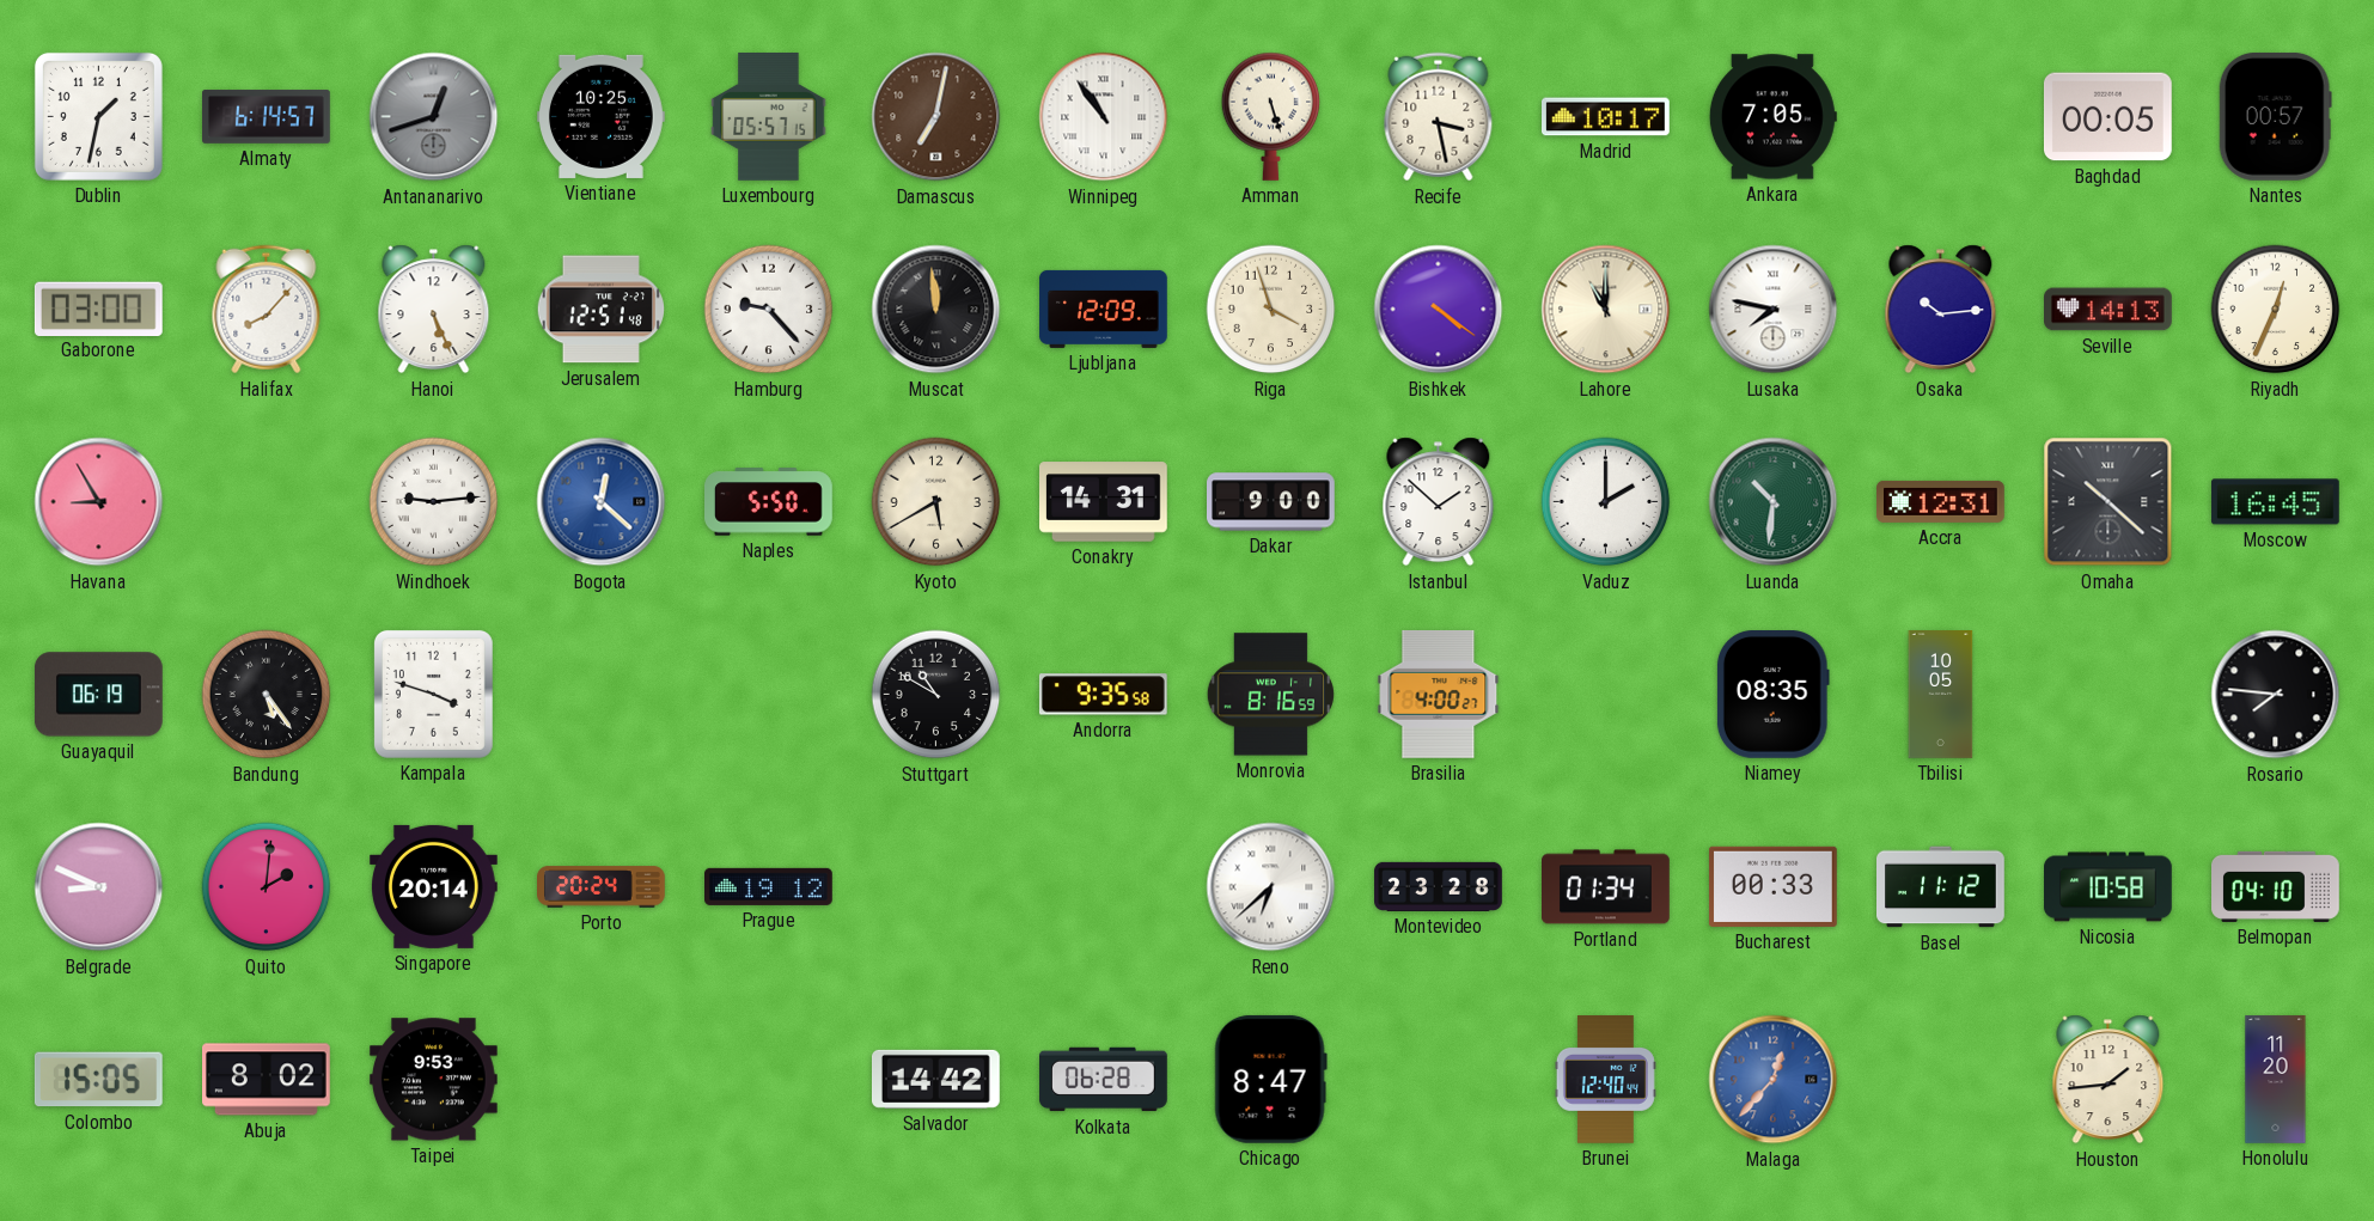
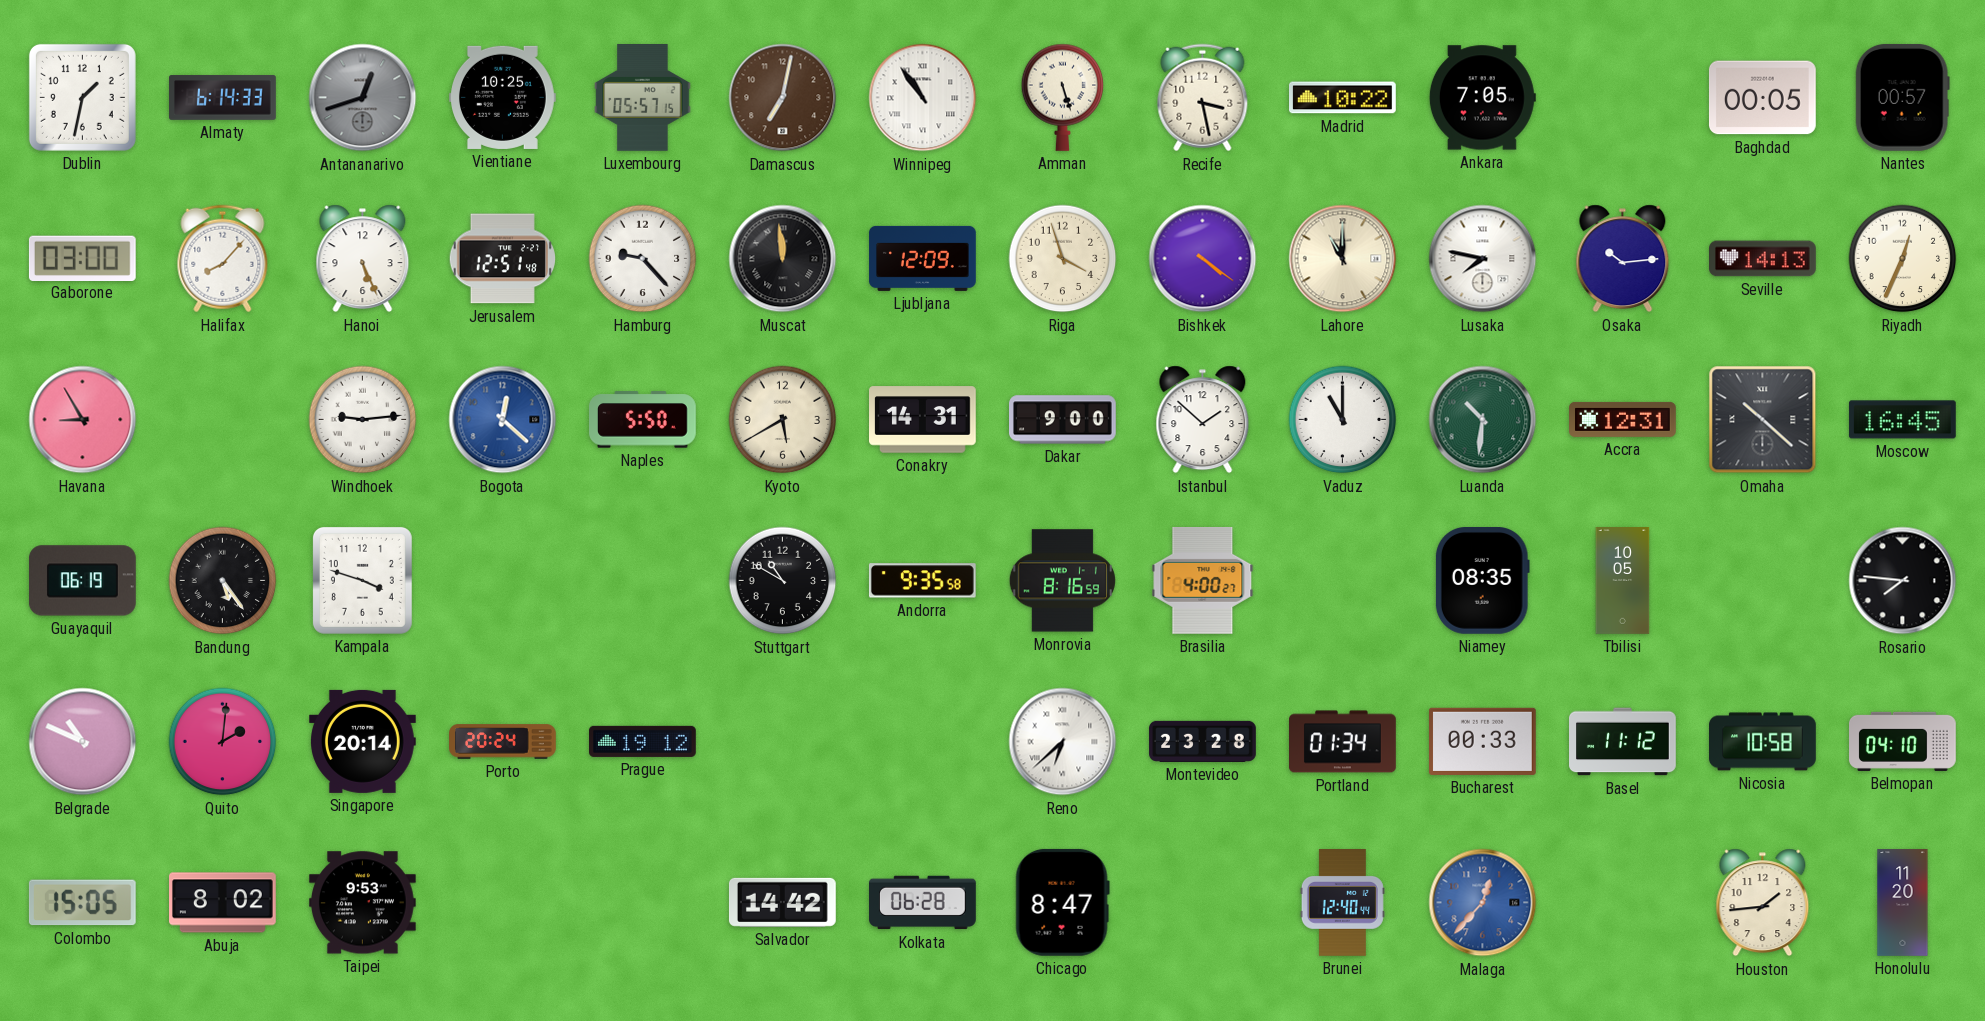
Almaty: 6:14:57 -> 6:14:33 (223, 98)
Madrid: 10:17 -> 10:22 (1343, 98)
Vaduz: 2:00 -> 11:00 (1343, 420)
Belgrade: 8:49 -> 10:49 (83, 742)
